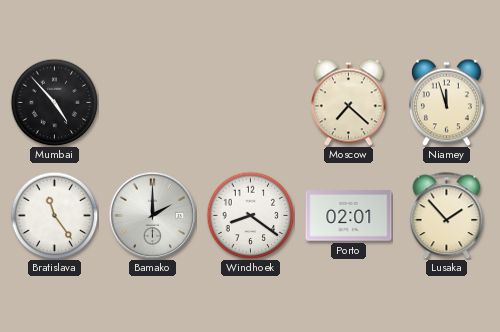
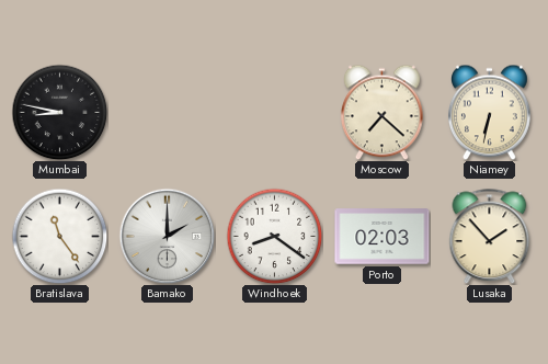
Mumbai: 4:53 -> 8:47 (59, 112)
Niamey: 11:57 -> 6:32 (489, 112)
Porto: 02:01 -> 02:03 (383, 237)
